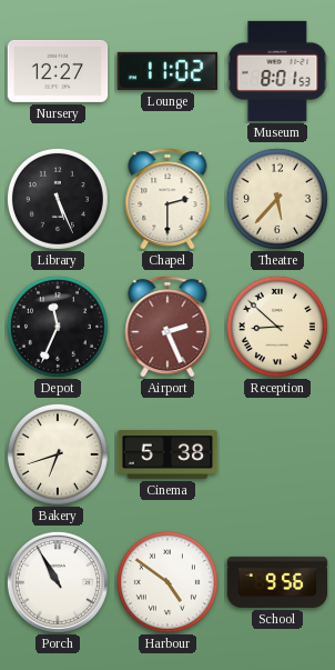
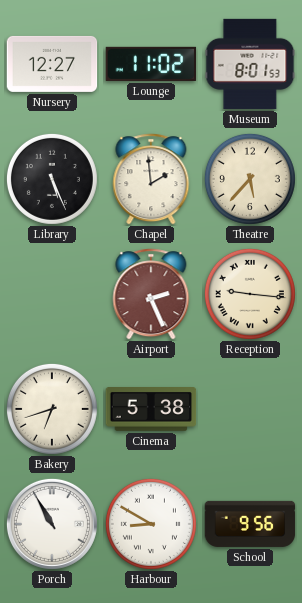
Chapel: 2:30 -> 1:59 (151, 179)
Depot: 11:34 -> none (58, 327)
Reception: 8:52 -> 9:16 (250, 294)
Harbour: 4:51 -> 8:50 (151, 524)
